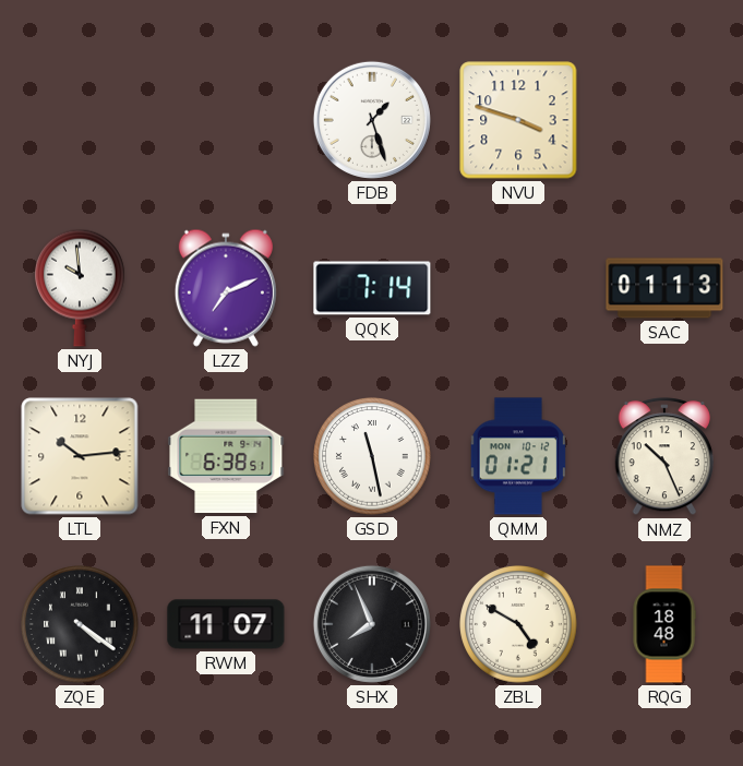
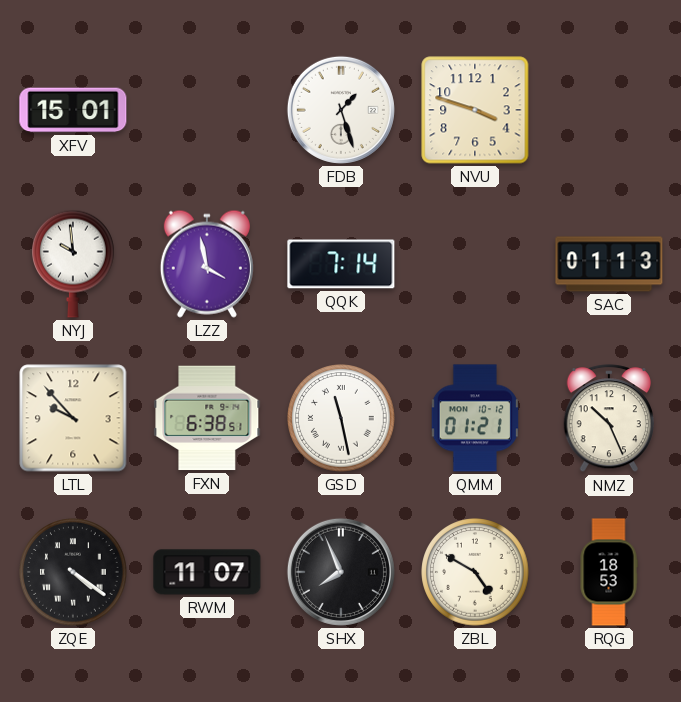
XFV: none -> 15:01 (73, 110)
LZZ: 7:11 -> 3:58 (207, 264)
LTL: 10:14 -> 9:53 (73, 418)
RQG: 18:48 -> 18:53 (609, 572)
